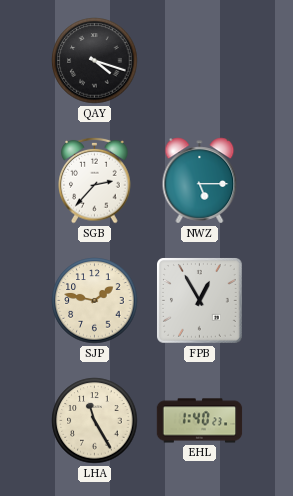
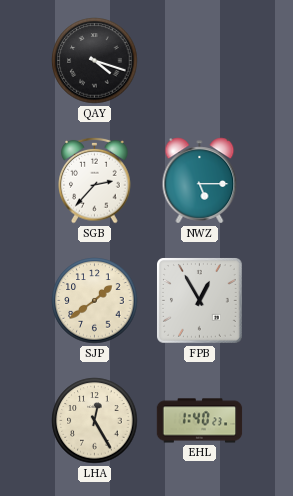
SJP: 1:47 -> 1:39 (95, 301)
LHA: 11:25 -> 12:25 (95, 421)
